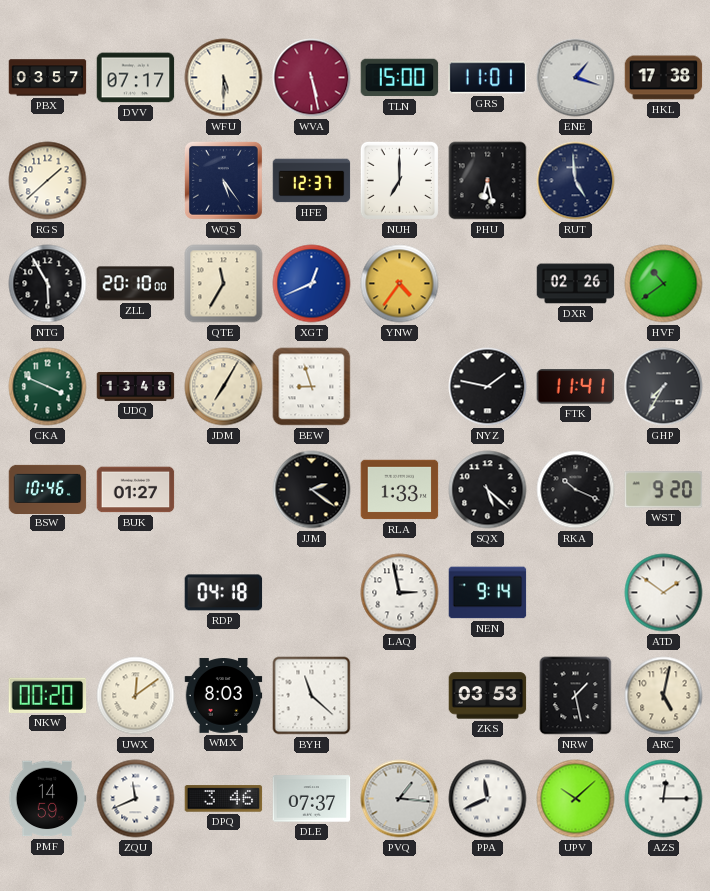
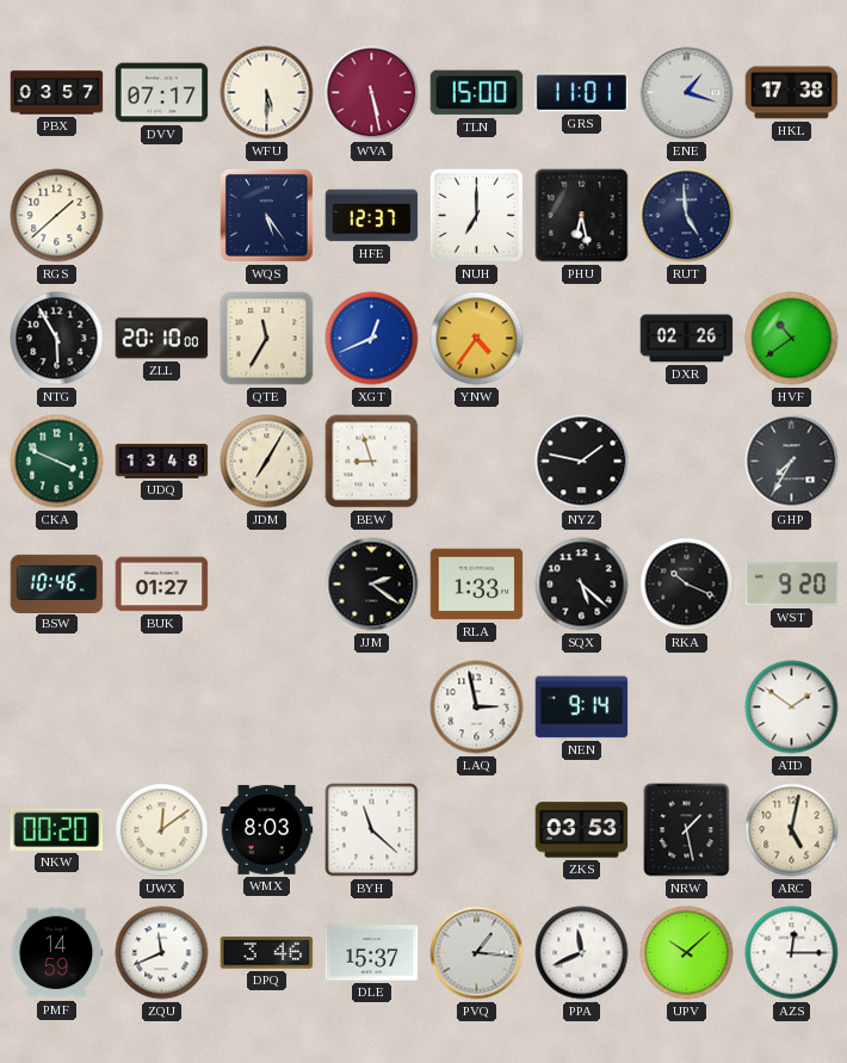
FTK: 11:41 -> none (576, 387)
RDP: 04:18 -> none (224, 593)
DLE: 07:37 -> 15:37 (372, 953)
